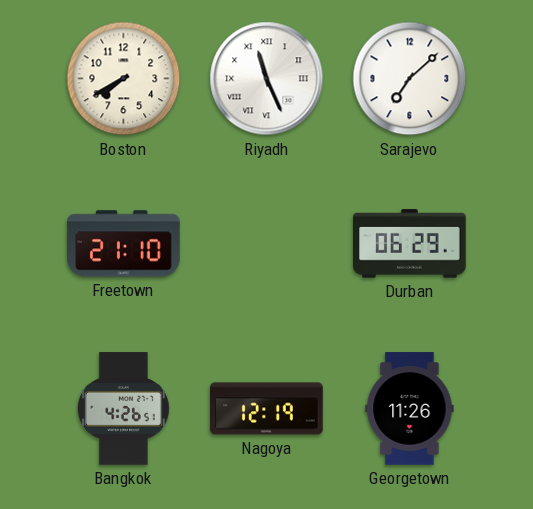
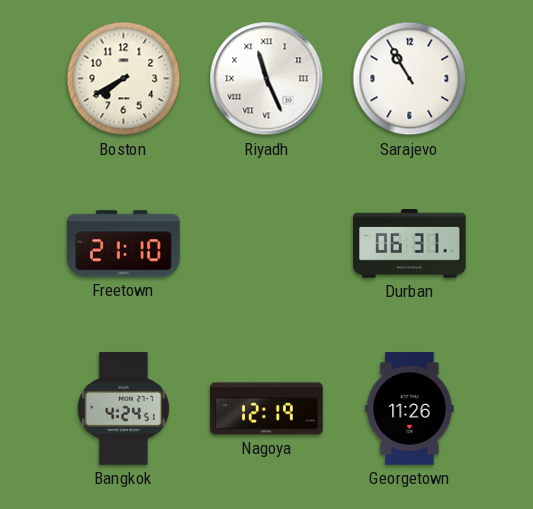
Sarajevo: 7:08 -> 10:55 (410, 79)
Durban: 06:29 -> 06:31 (410, 244)
Bangkok: 4:26 -> 4:24 (123, 409)
